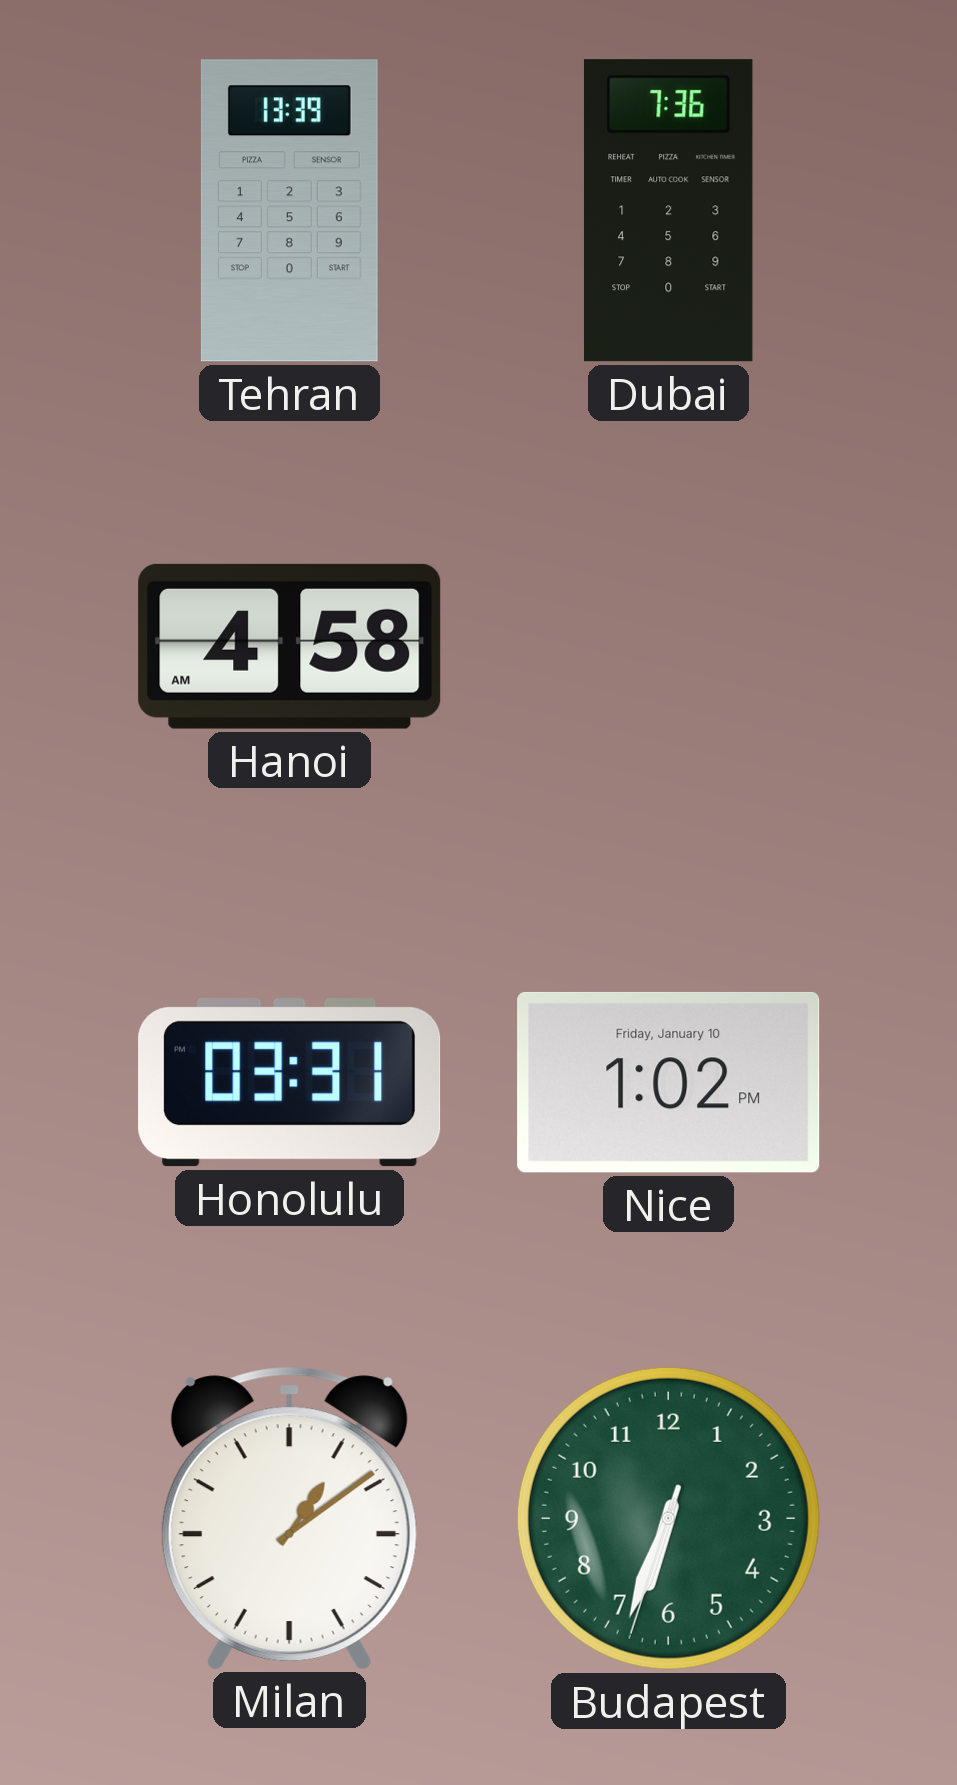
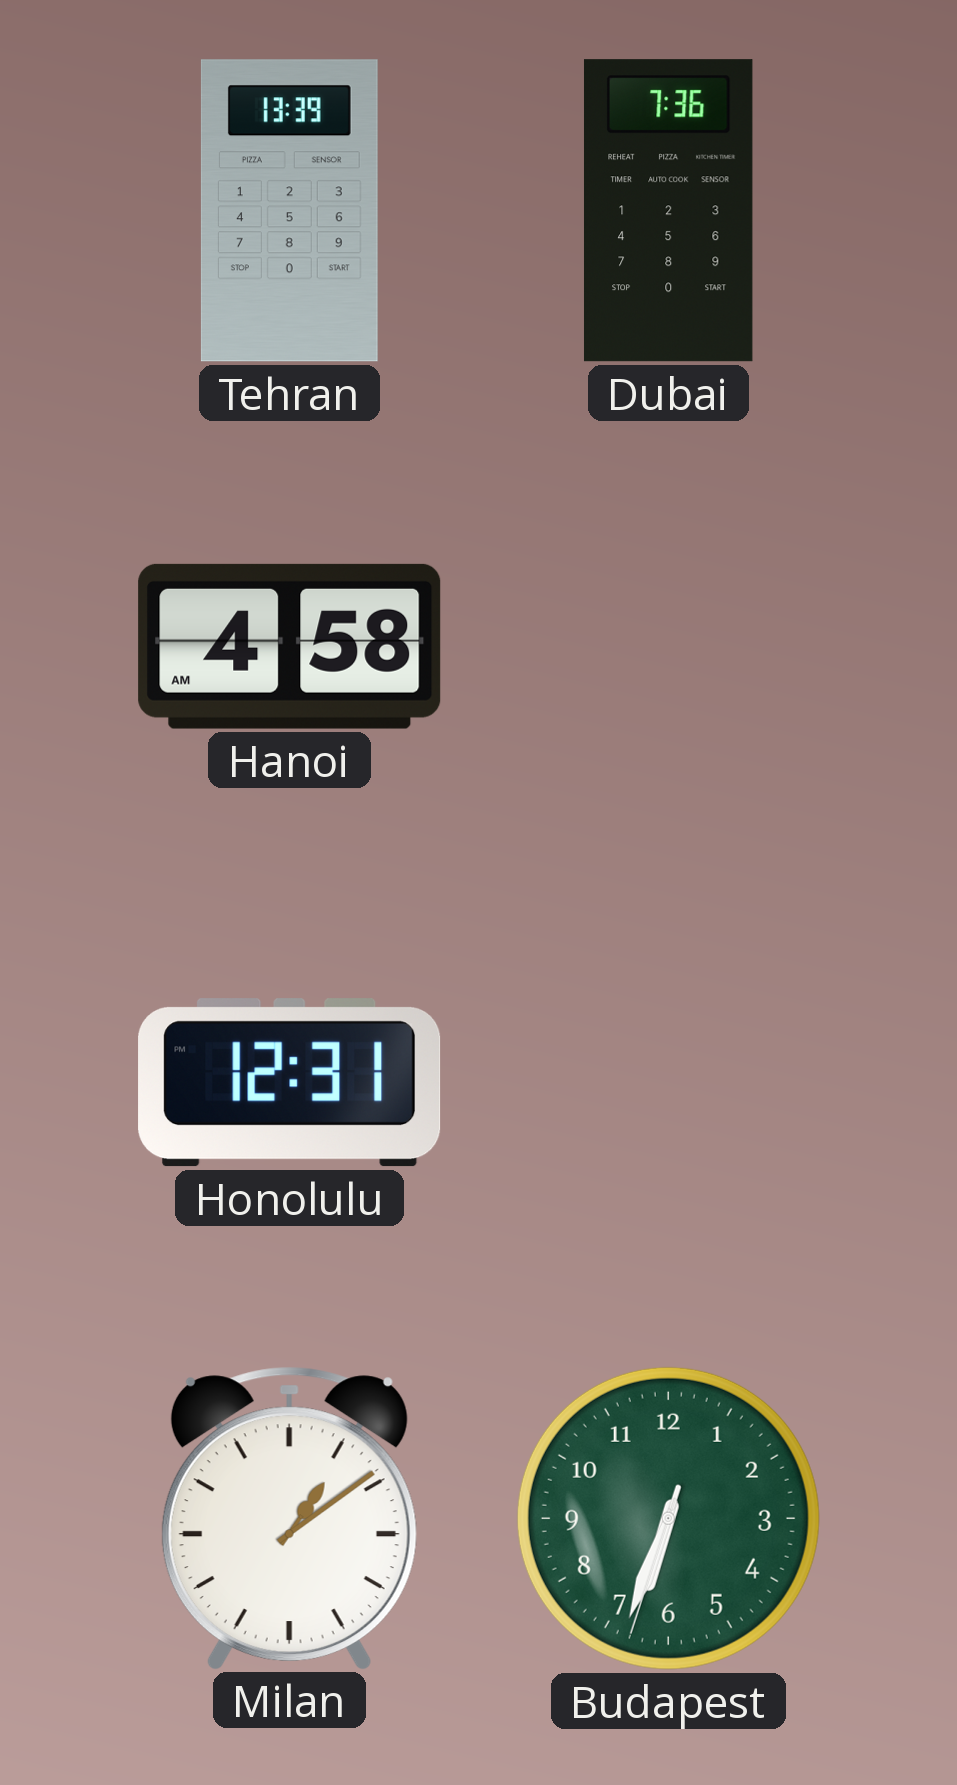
Honolulu: 03:31 -> 12:31 (290, 1083)
Nice: 1:02 -> none (669, 1082)
